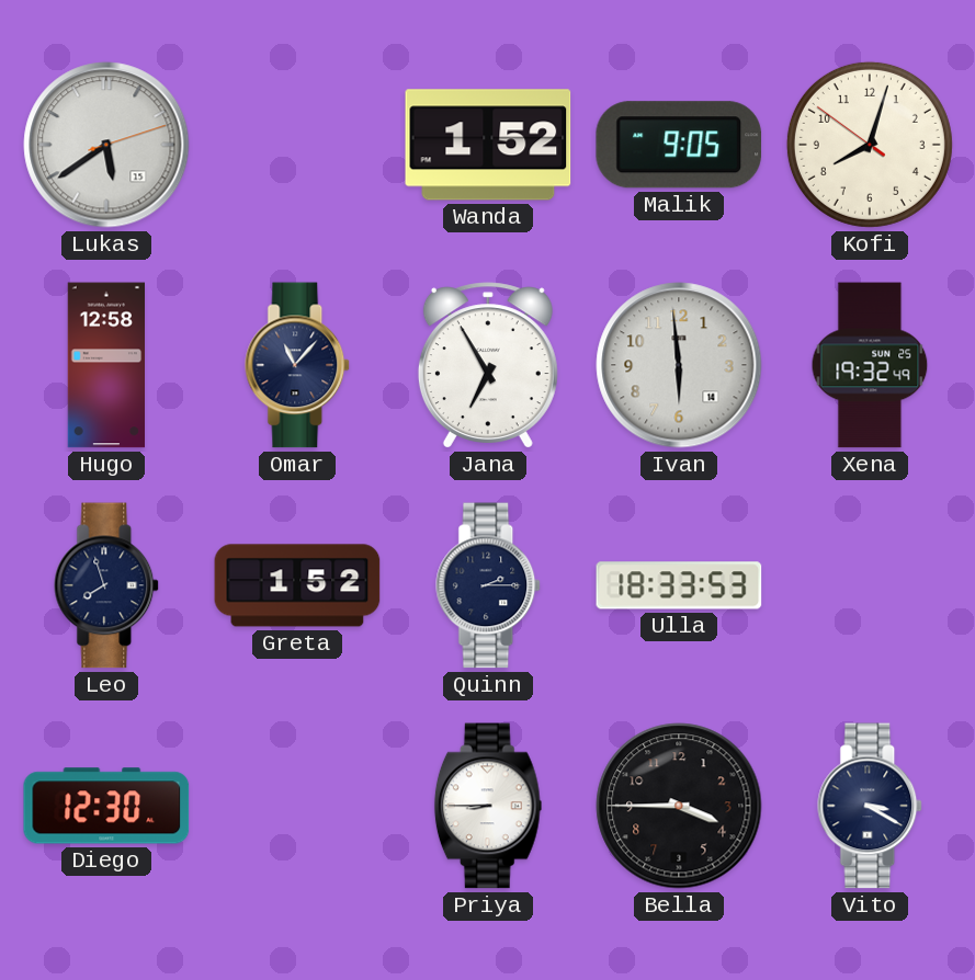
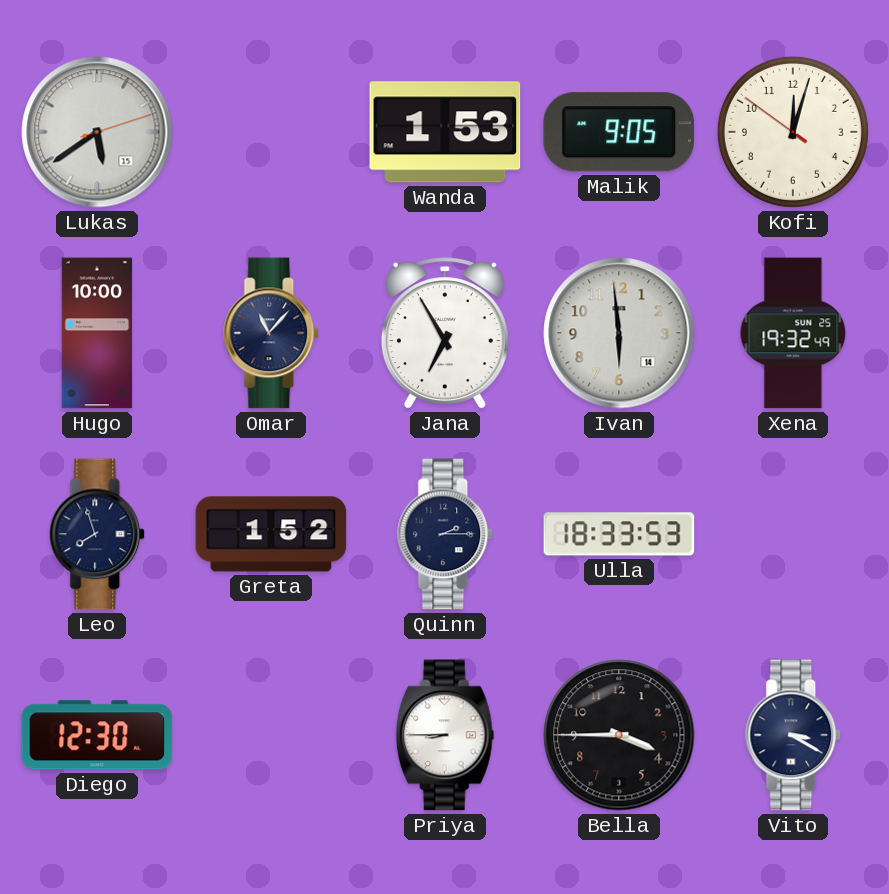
Wanda: 1:52 -> 1:53 (445, 132)
Kofi: 8:02 -> 12:02 (793, 132)
Hugo: 12:58 -> 10:00 (97, 333)
